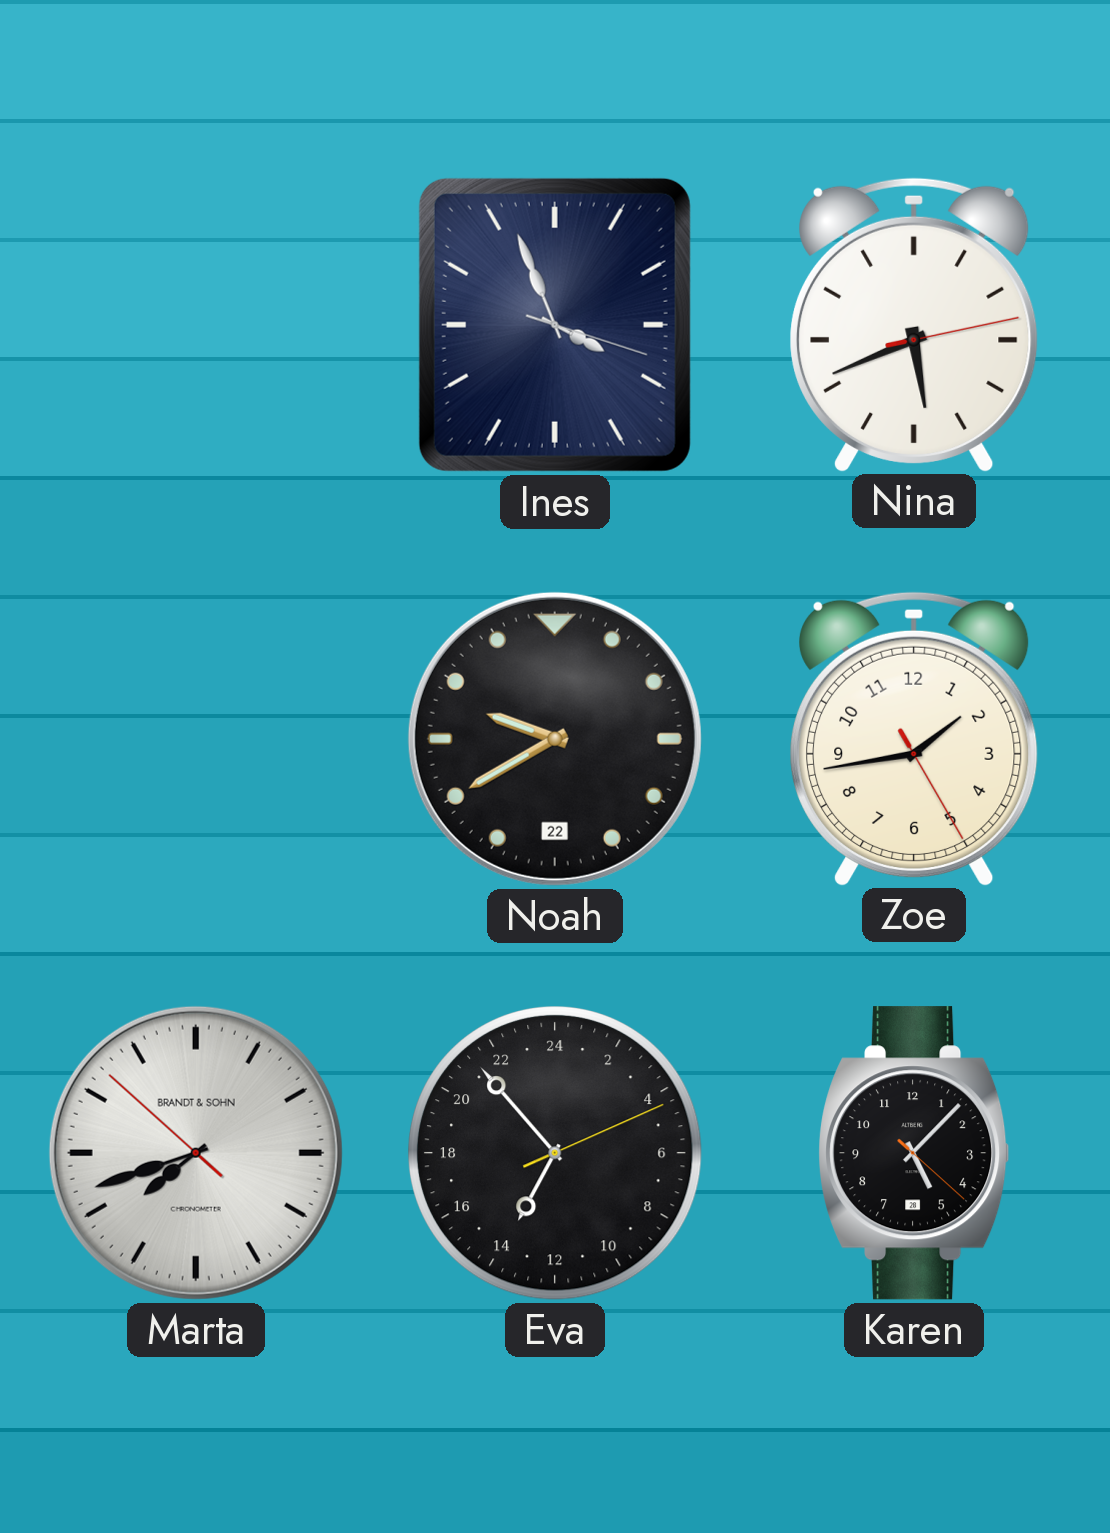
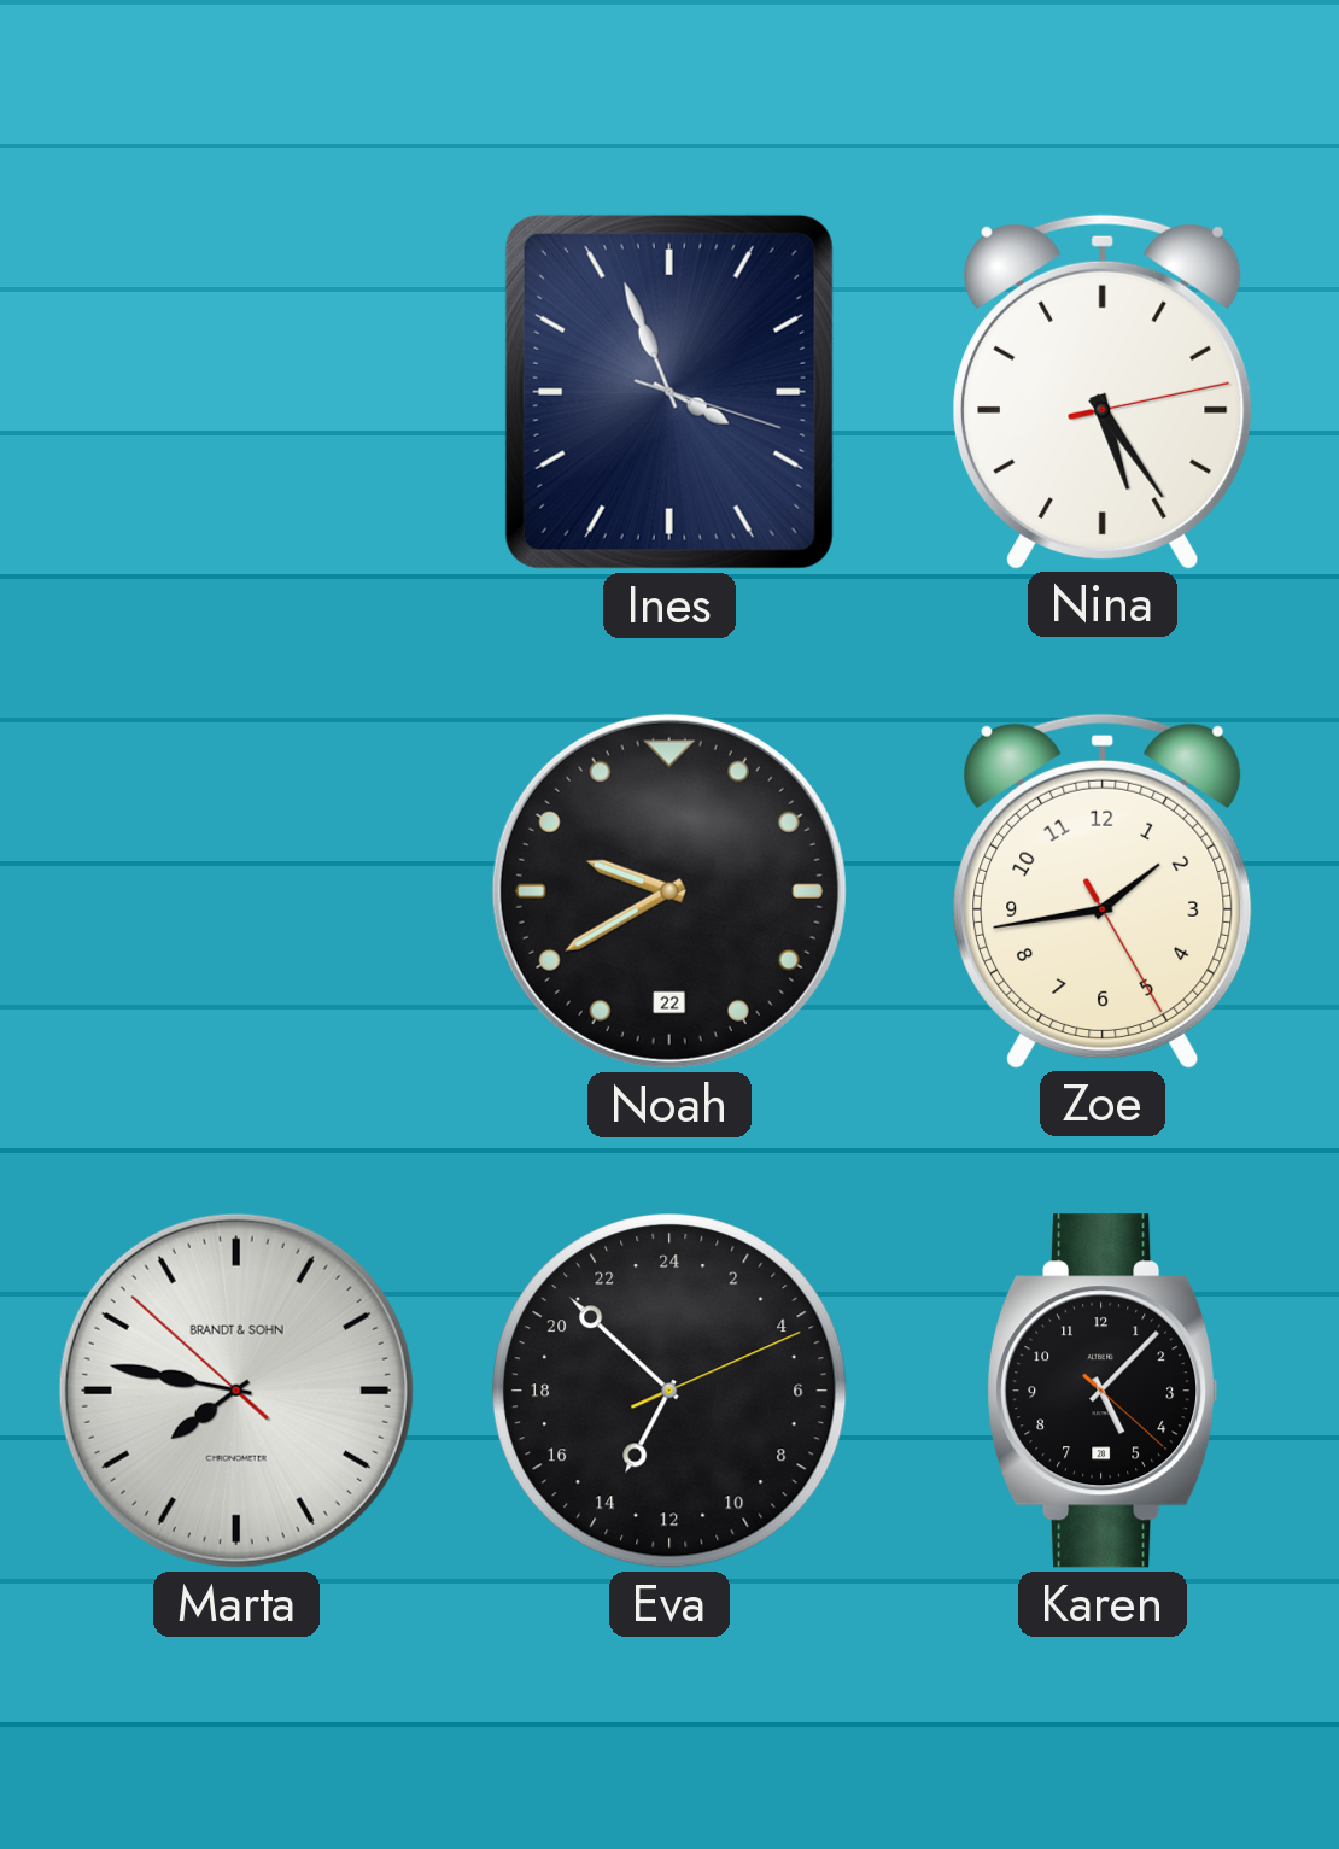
Nina: 5:41 -> 5:24 (1104, 391)
Marta: 7:41 -> 7:46 (236, 1391)
Eva: 13:53 -> 13:52 (671, 1392)
